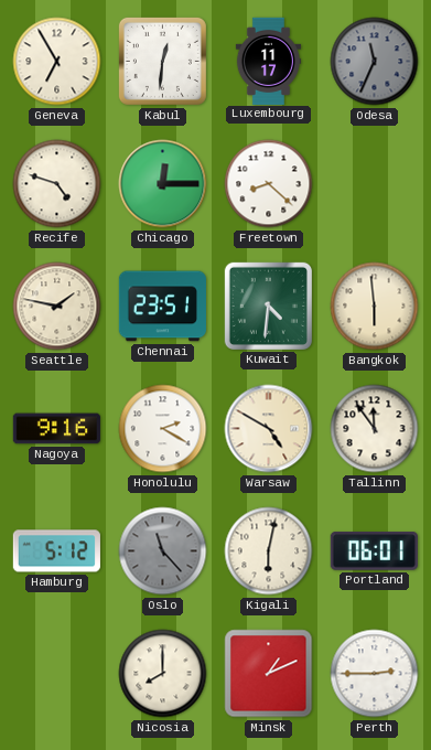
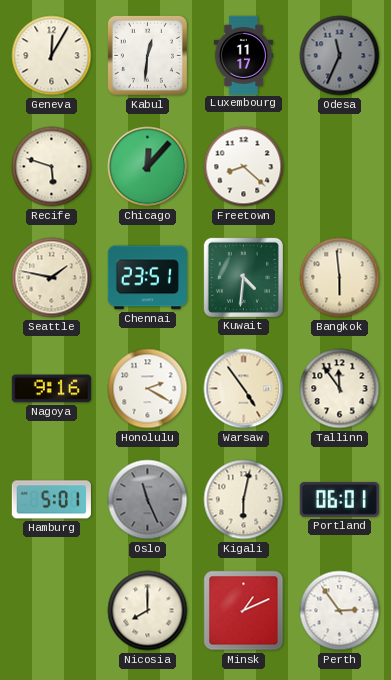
Geneva: 6:55 -> 12:05 (52, 56)
Recife: 4:48 -> 5:48 (52, 167)
Chicago: 12:15 -> 12:07 (148, 167)
Warsaw: 4:50 -> 4:54 (244, 389)
Hamburg: 5:12 -> 5:01 (51, 500)
Oslo: 11:23 -> 11:26 (148, 500)
Perth: 2:45 -> 2:54 (340, 611)
